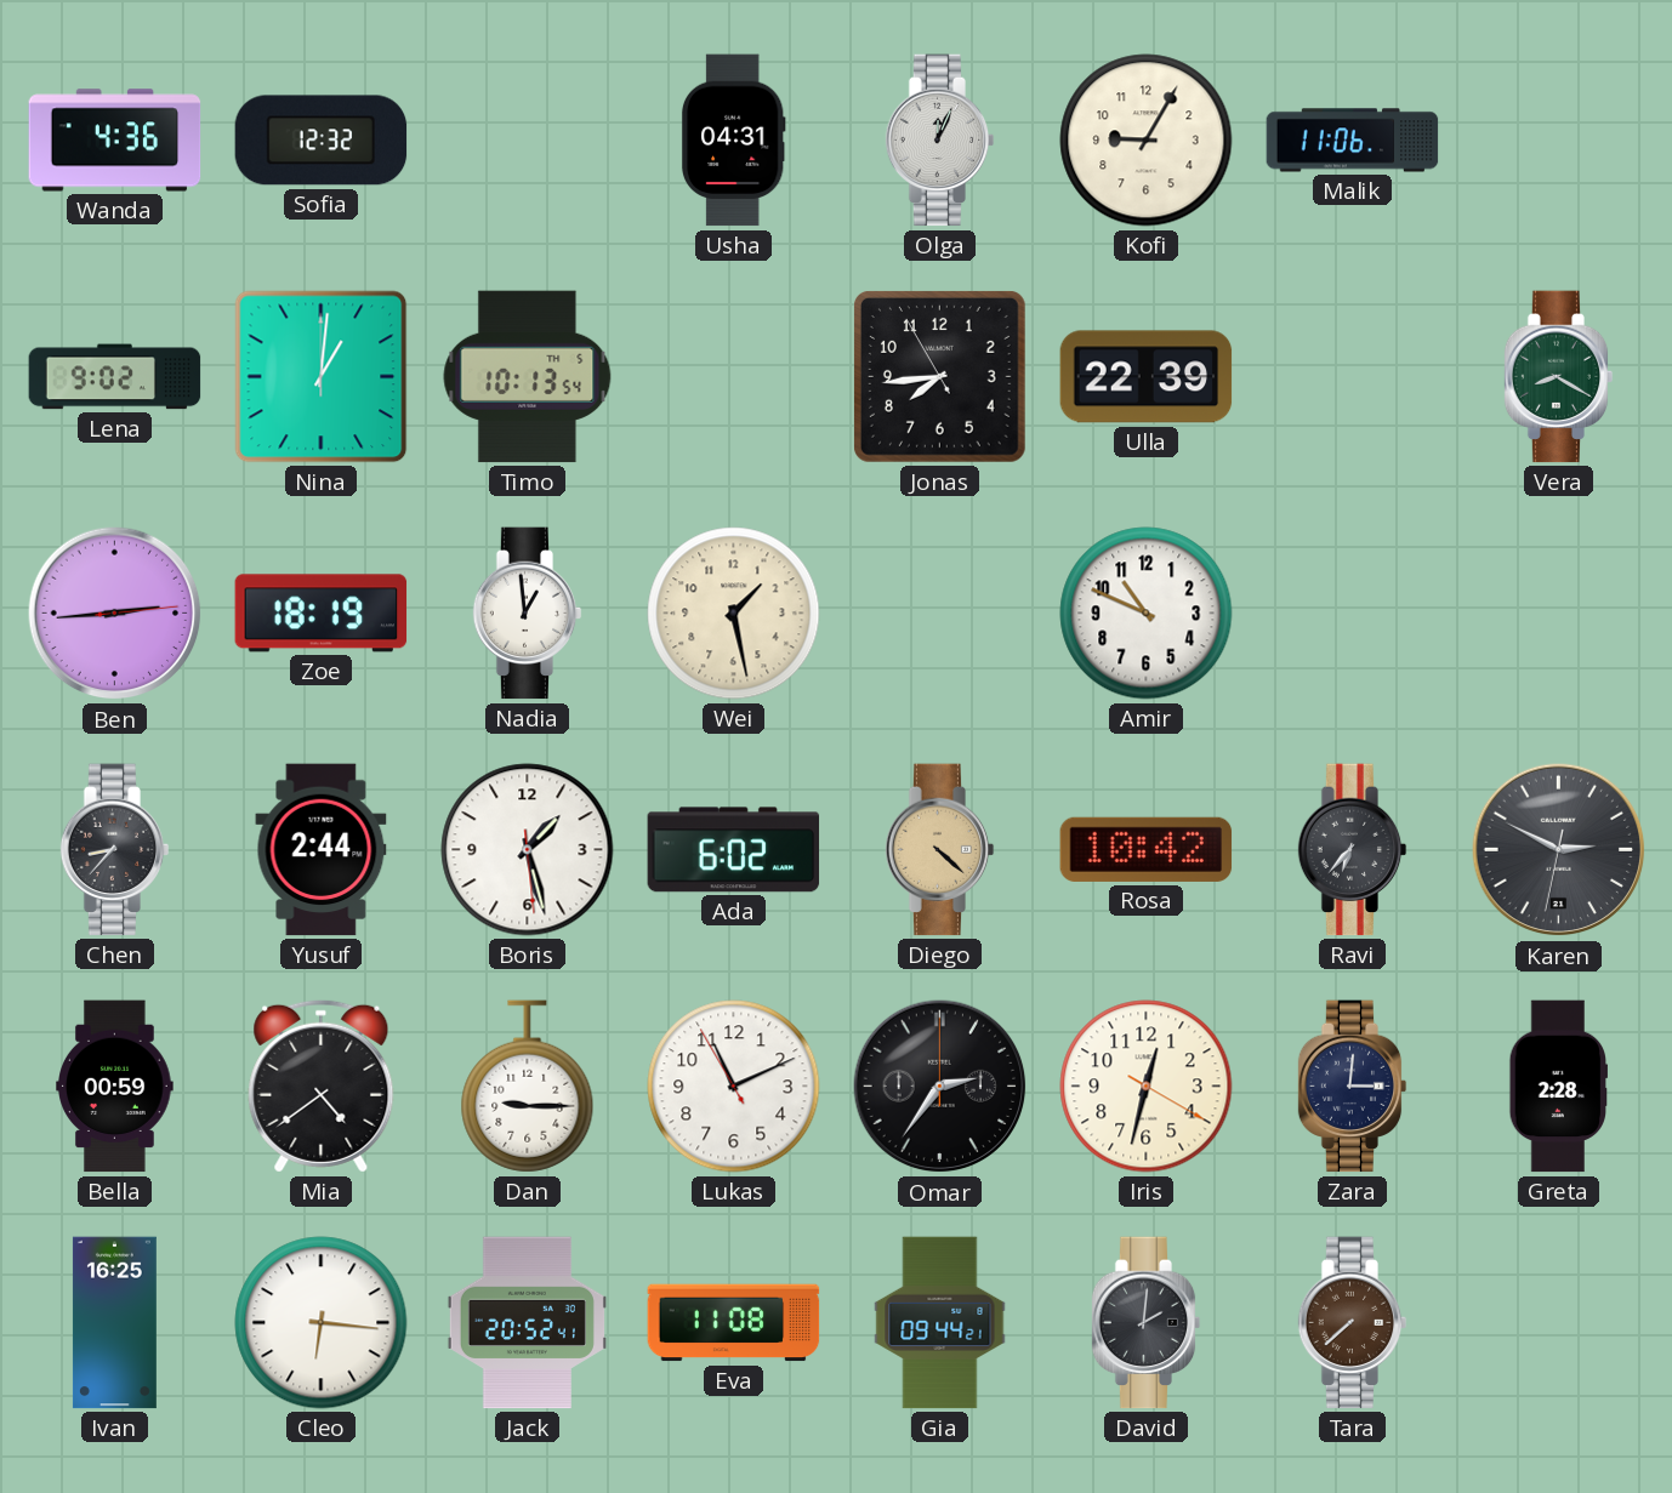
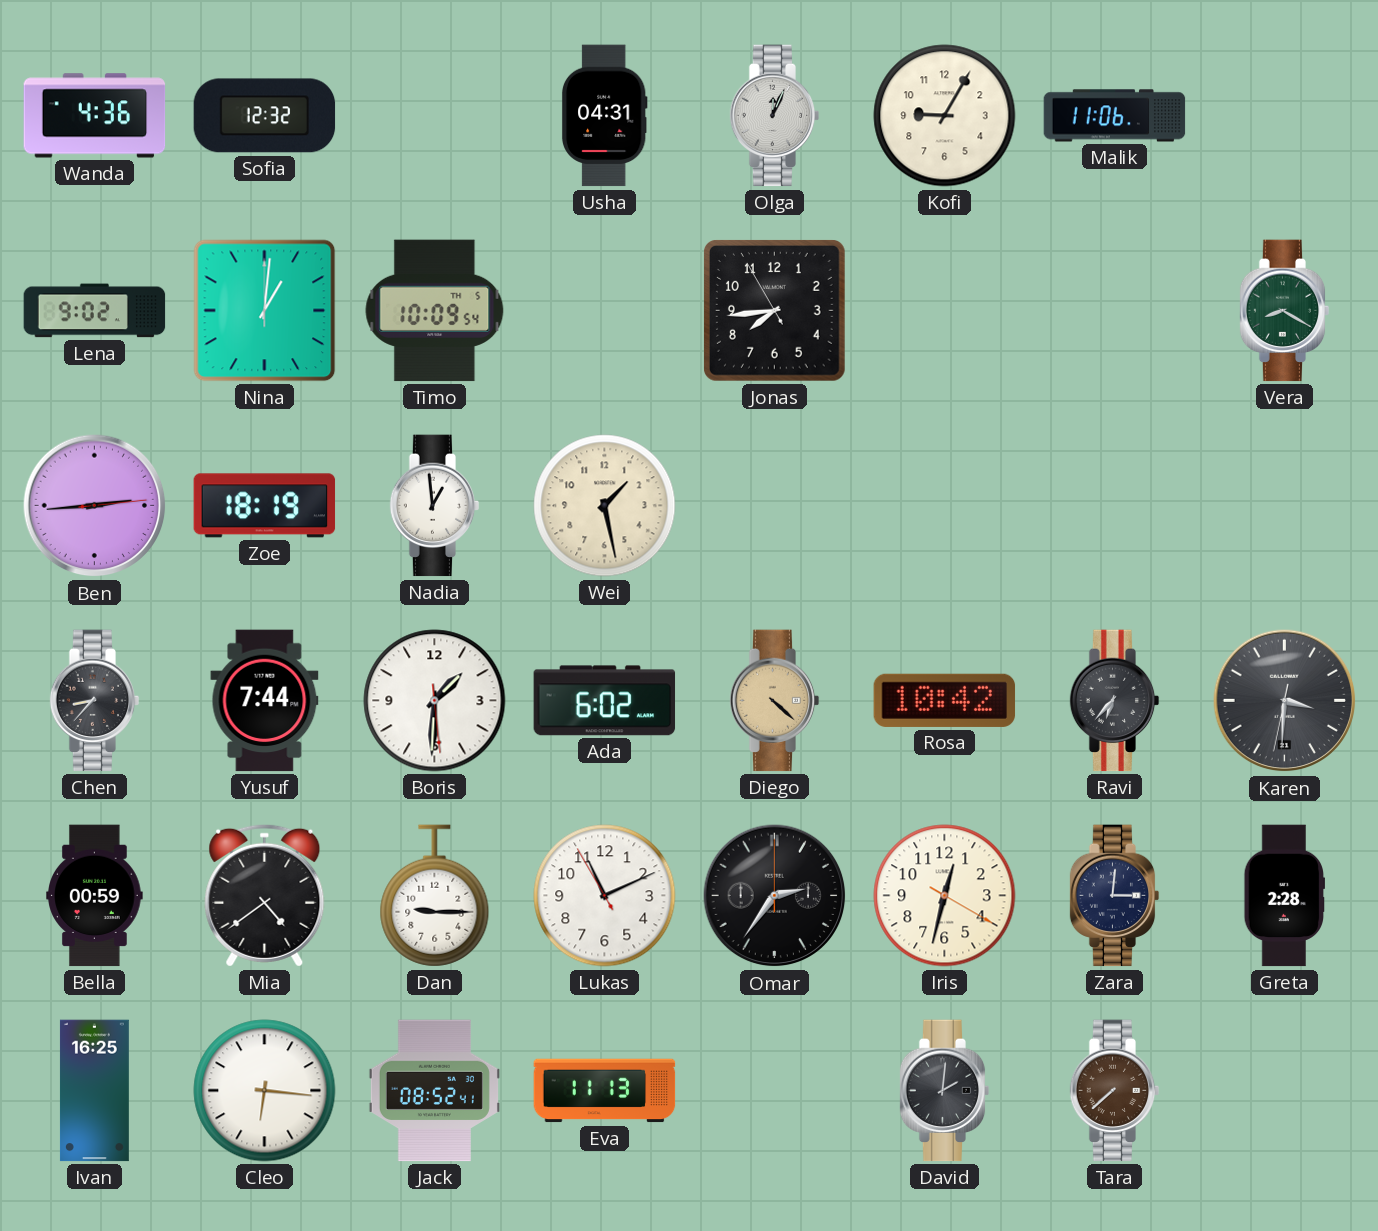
Timo: 10:13 -> 10:09 (435, 311)
Ulla: 22:39 -> none (1147, 377)
Amir: 10:49 -> none (1147, 614)
Yusuf: 2:44 -> 7:44 (265, 701)
Boris: 1:27 -> 1:30 (435, 701)
Karen: 2:49 -> 3:30 (1285, 701)
Jack: 20:52 -> 08:52 (434, 1091)
Eva: 11:08 -> 11:13 (605, 1091)
Gia: 09:44 -> none (940, 1323)
